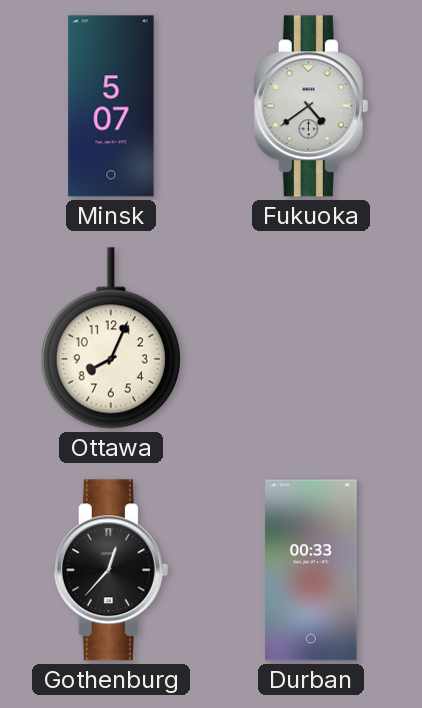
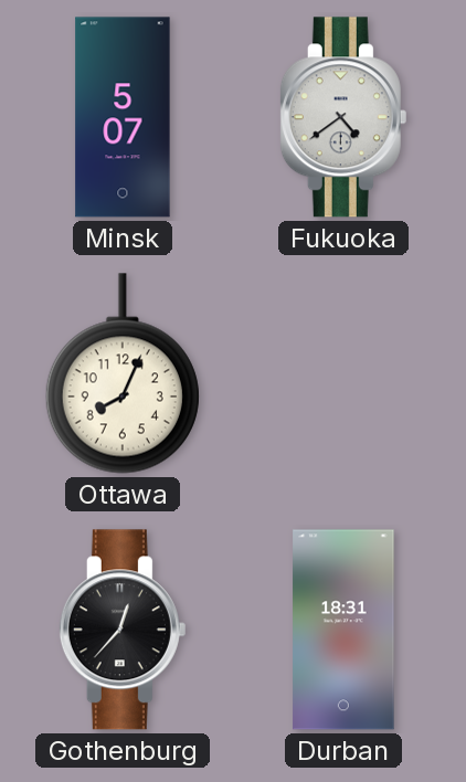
Durban: 00:33 -> 18:31 (343, 630)
